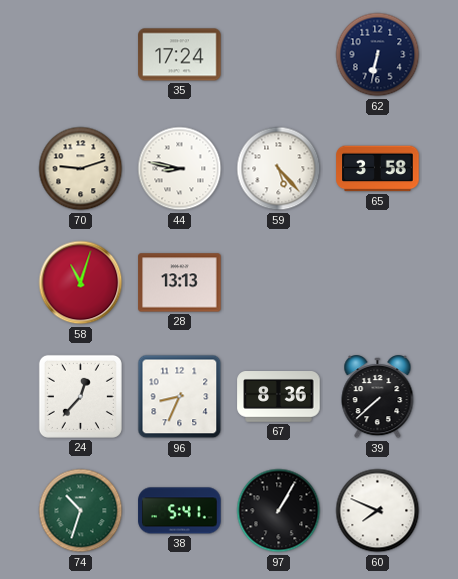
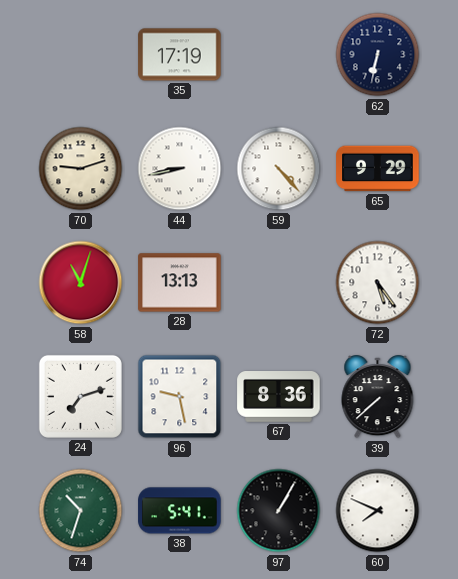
35: 17:24 -> 17:19 (180, 55)
44: 8:47 -> 8:43 (180, 169)
59: 5:23 -> 4:23 (279, 169)
65: 3:58 -> 9:29 (378, 169)
72: none -> 5:24 (378, 283)
24: 12:37 -> 7:12 (80, 396)
96: 8:34 -> 9:28 (180, 397)
